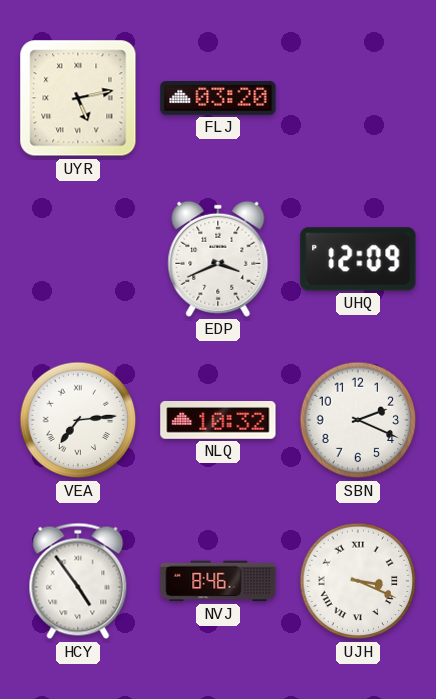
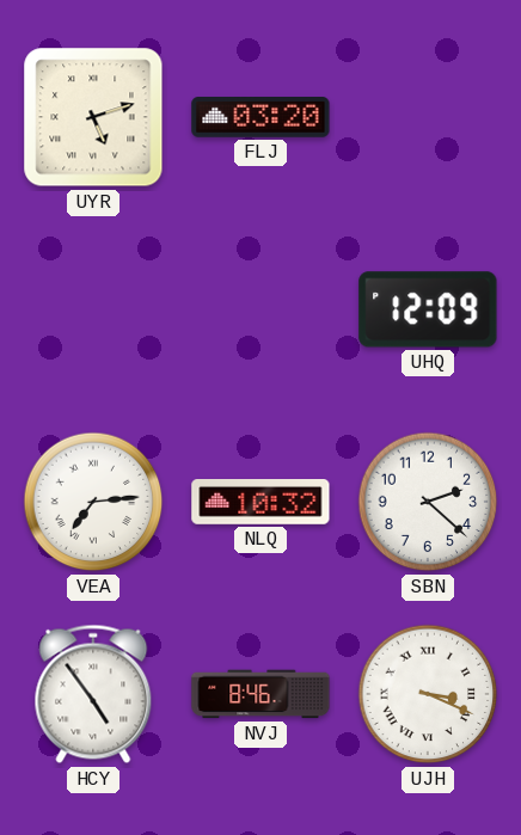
UYR: 5:13 -> 5:12 (93, 117)
EDP: 3:41 -> none (218, 259)
SBN: 2:19 -> 2:22 (428, 502)
